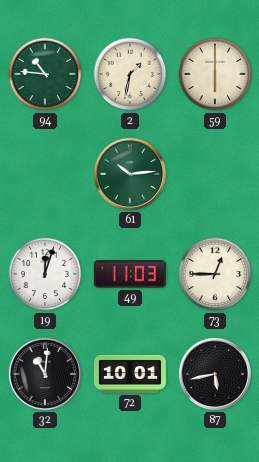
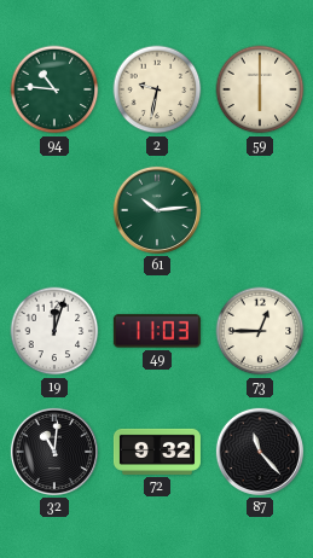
2: 1:32 -> 9:32 (157, 89)
72: 10:01 -> 9:32 (157, 452)
87: 5:43 -> 11:23 (260, 452)
